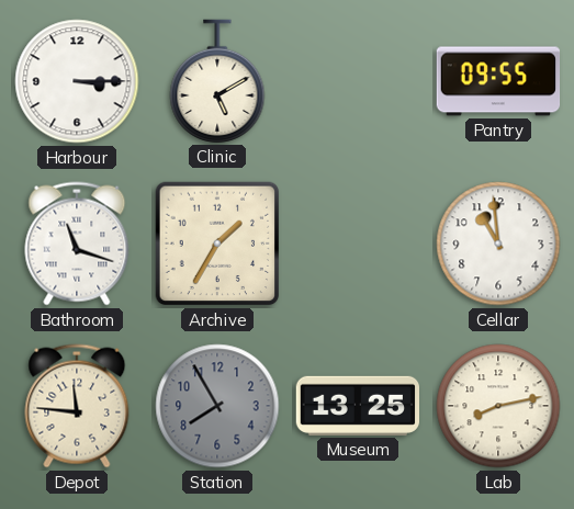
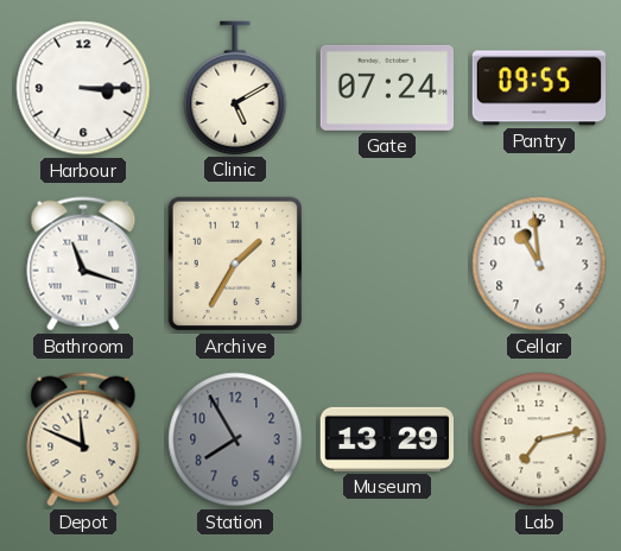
Gate: none -> 07:24 (386, 88)
Depot: 11:46 -> 11:49 (83, 439)
Museum: 13:25 -> 13:29 (386, 439)
Lab: 8:13 -> 7:13 (539, 439)
